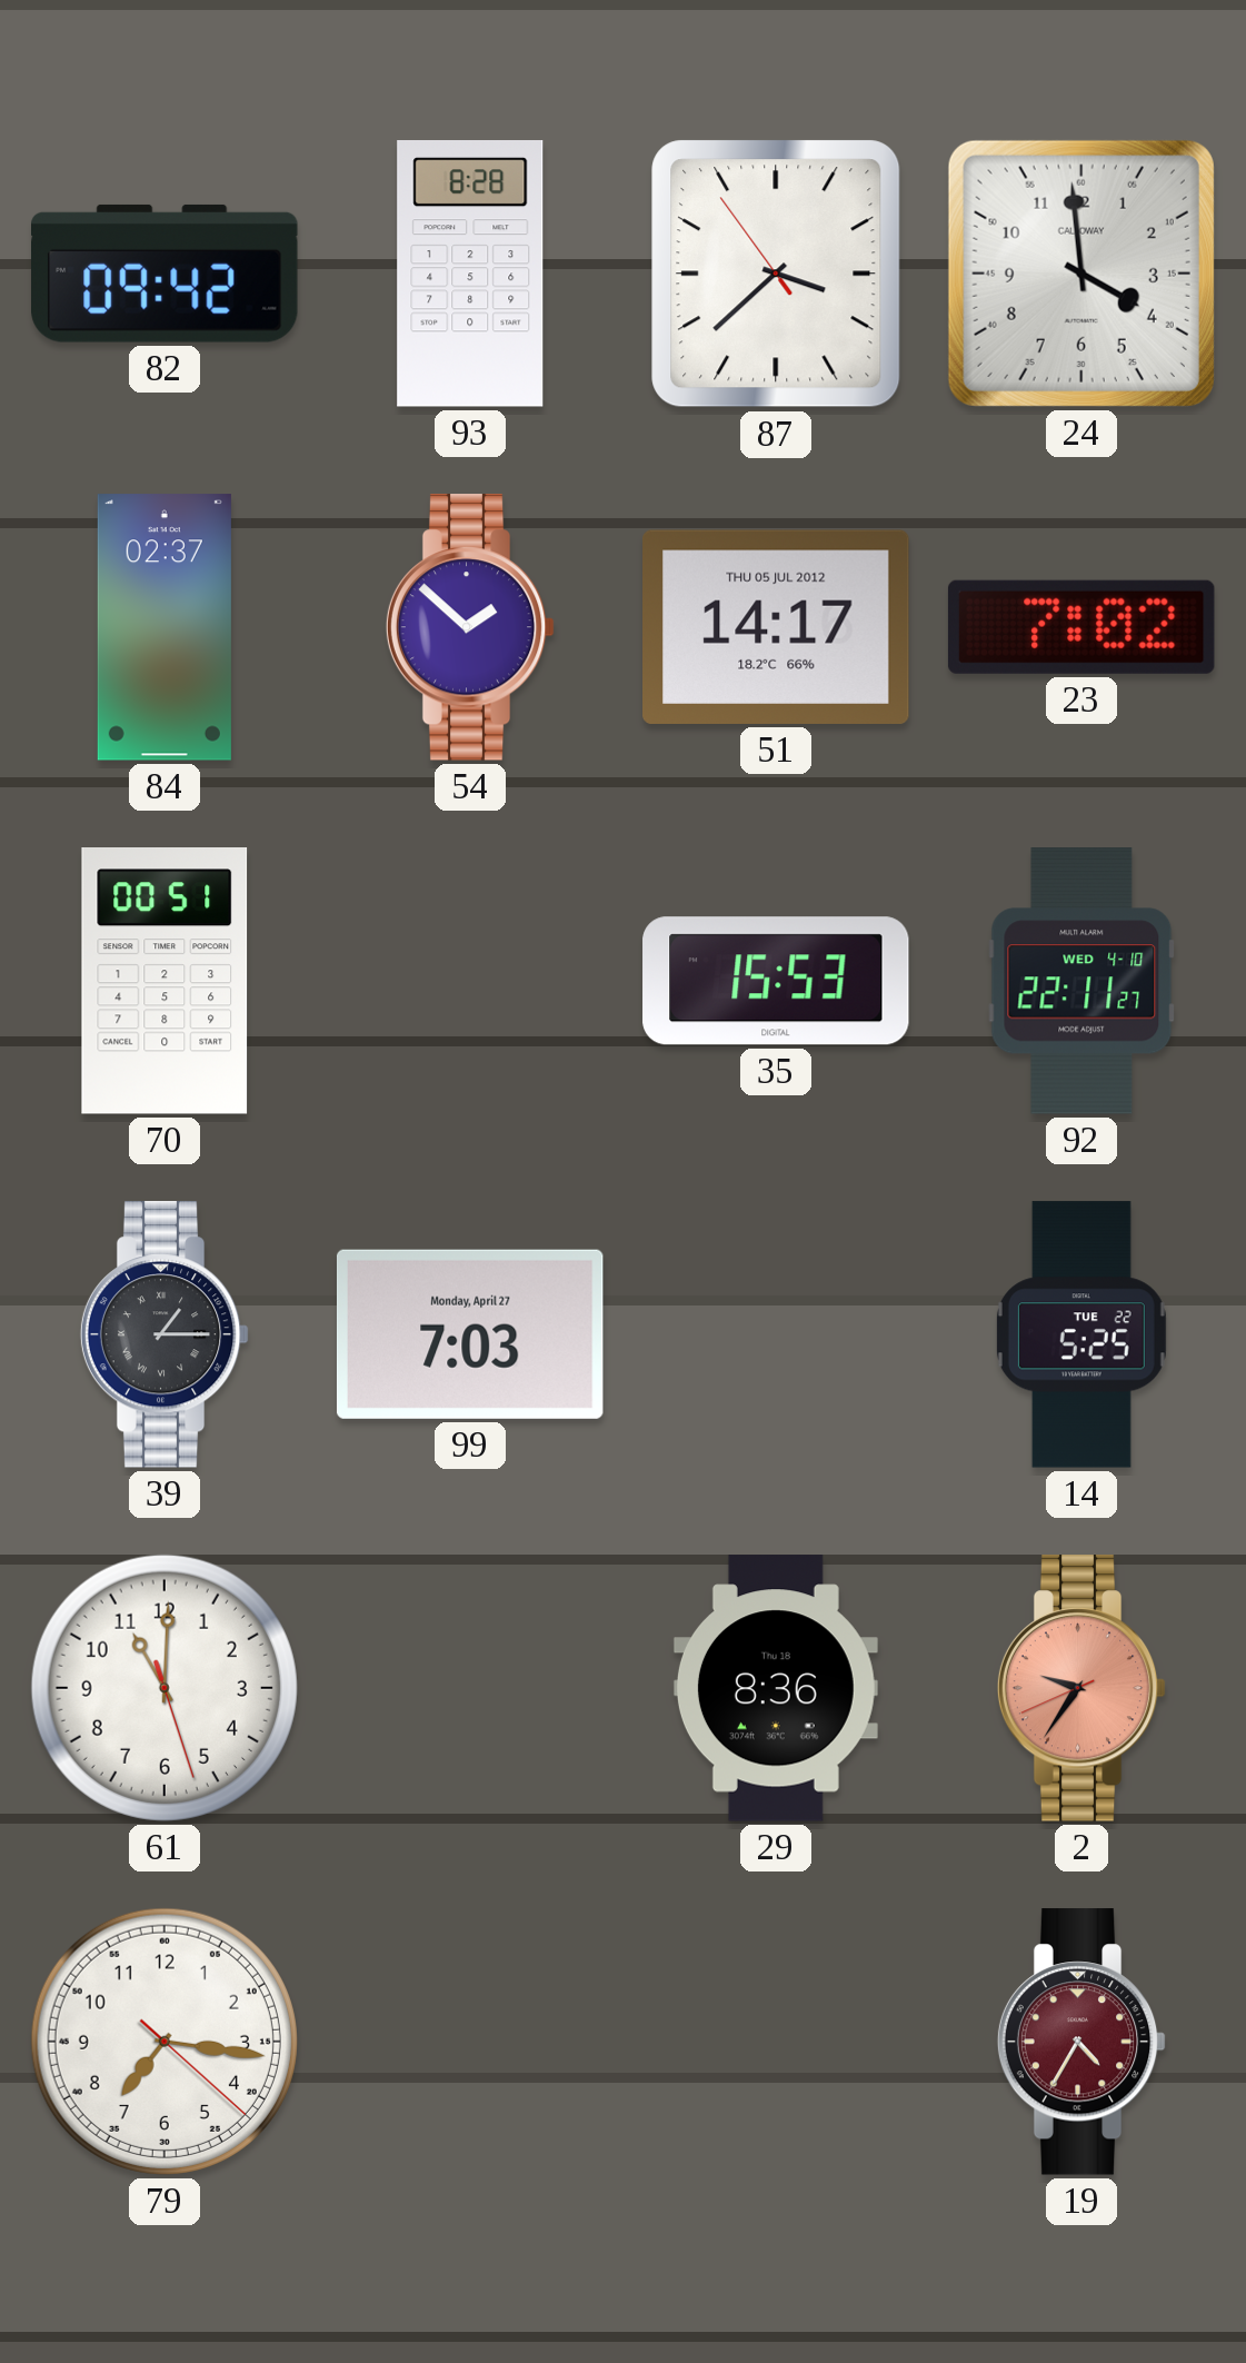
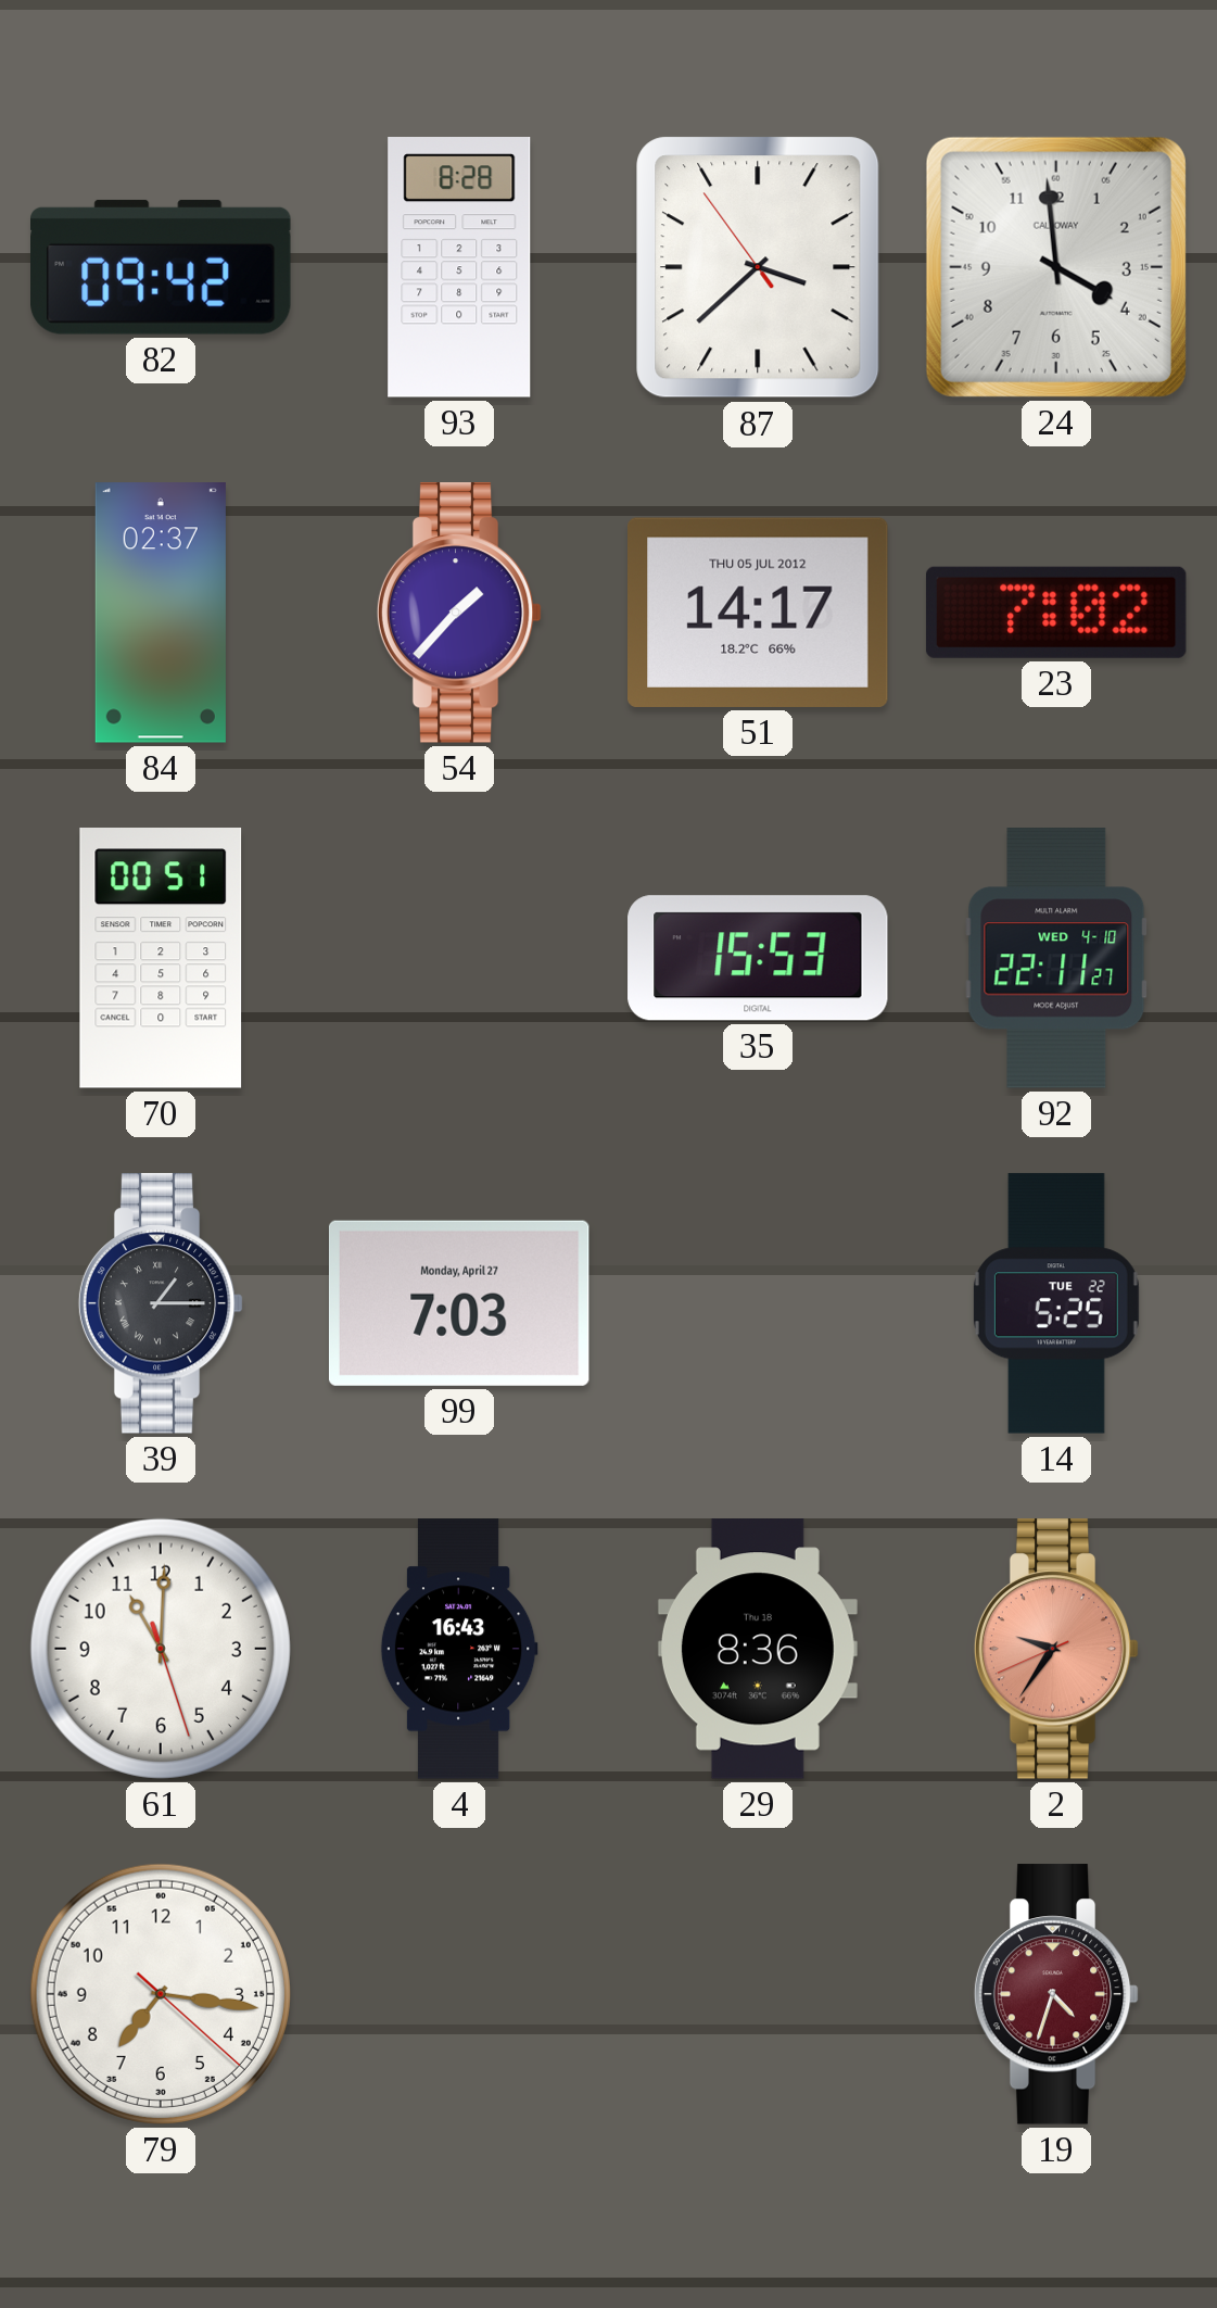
54: 1:52 -> 1:37 (459, 613)
4: none -> 16:43 (459, 1649)
19: 4:35 -> 4:33 (1056, 1994)
